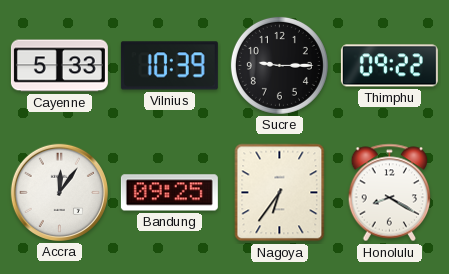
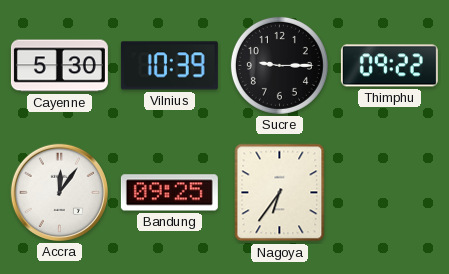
Cayenne: 5:33 -> 5:30 (59, 66)
Honolulu: 8:20 -> none (390, 193)
